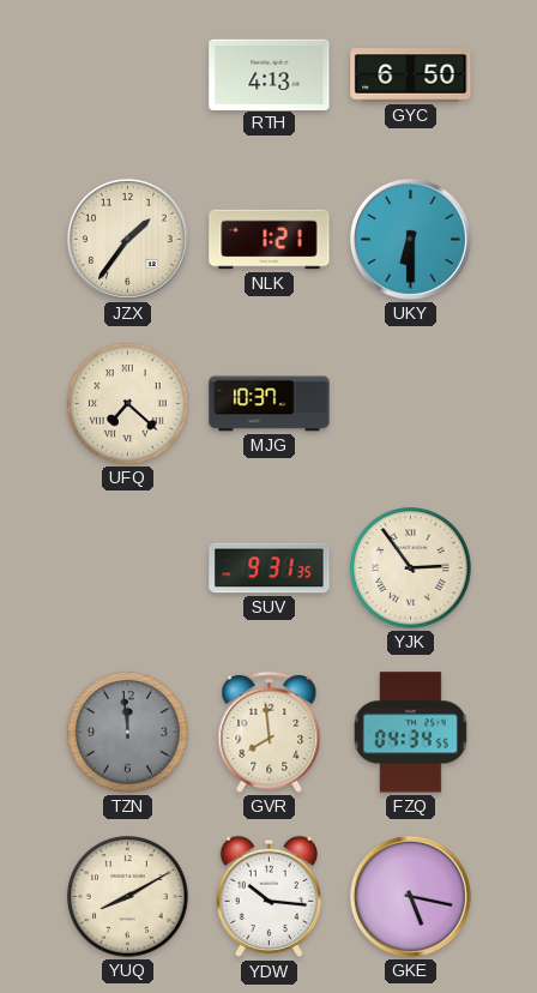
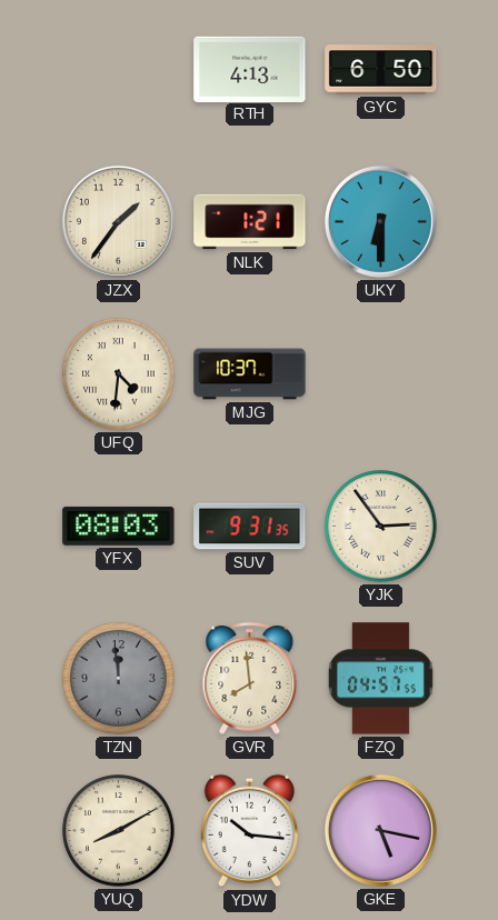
UFQ: 7:22 -> 4:31 (119, 374)
YFX: none -> 08:03 (119, 526)
FZQ: 04:34 -> 04:57 (380, 679)
